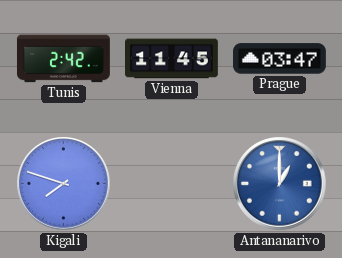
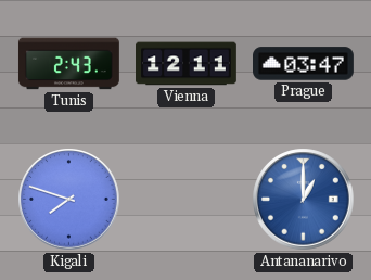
Tunis: 2:42 -> 2:43 (68, 64)
Vienna: 11:45 -> 12:11 (187, 64)
